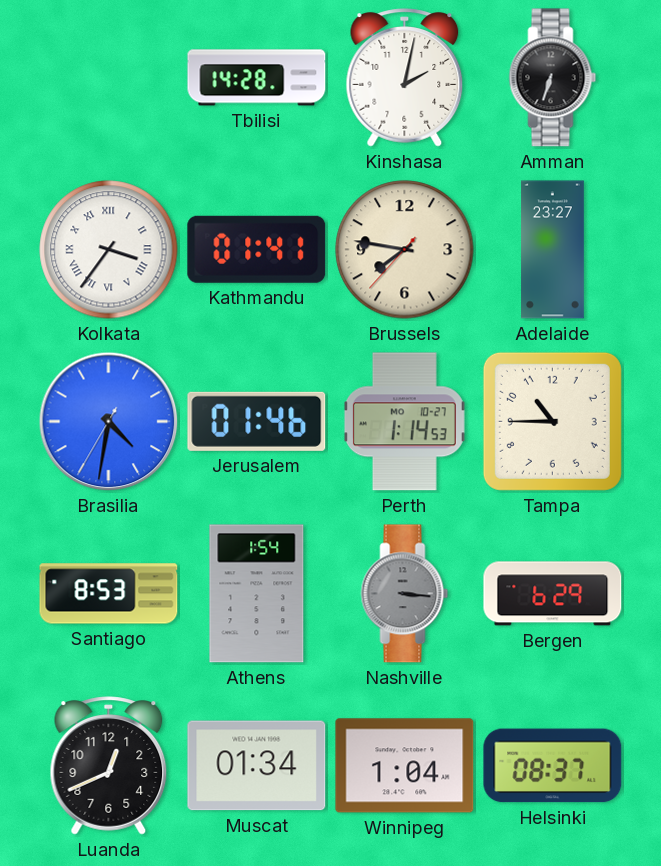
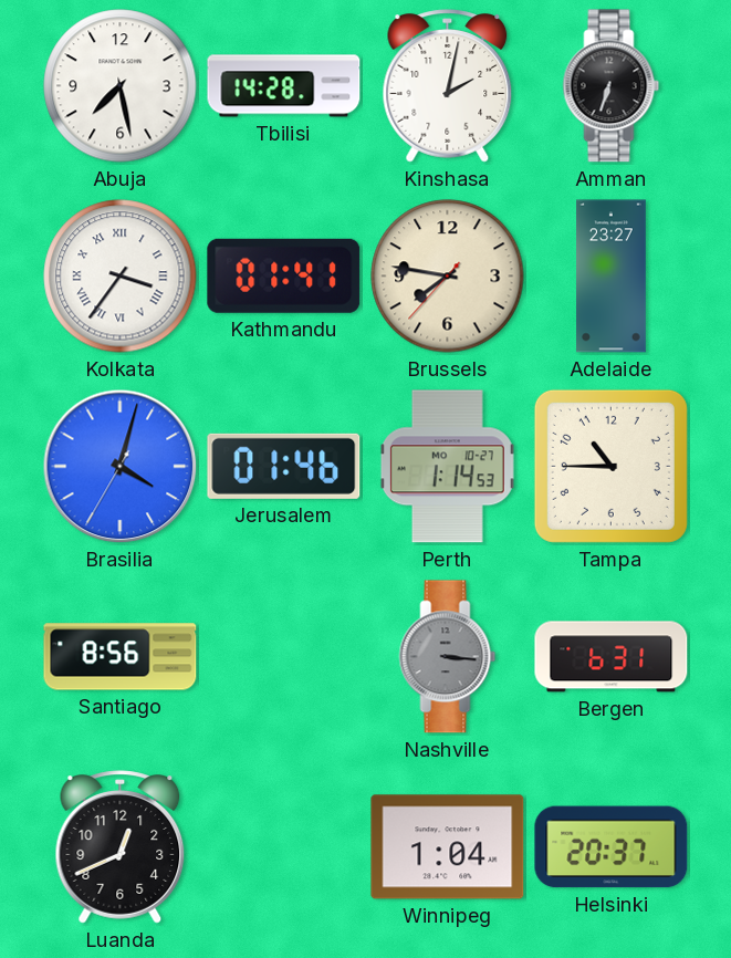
Abuja: none -> 7:28 (121, 86)
Brasilia: 4:31 -> 4:02 (121, 467)
Santiago: 8:53 -> 8:56 (121, 657)
Athens: 1:54 -> none (257, 594)
Bergen: 6:29 -> 6:31 (612, 657)
Muscat: 01:34 -> none (257, 766)
Helsinki: 08:37 -> 20:37 (612, 847)
